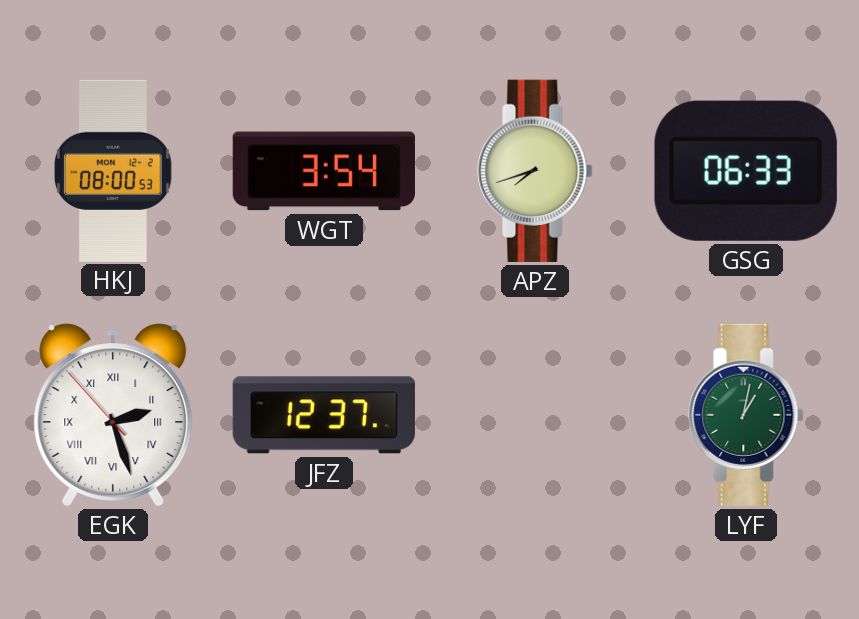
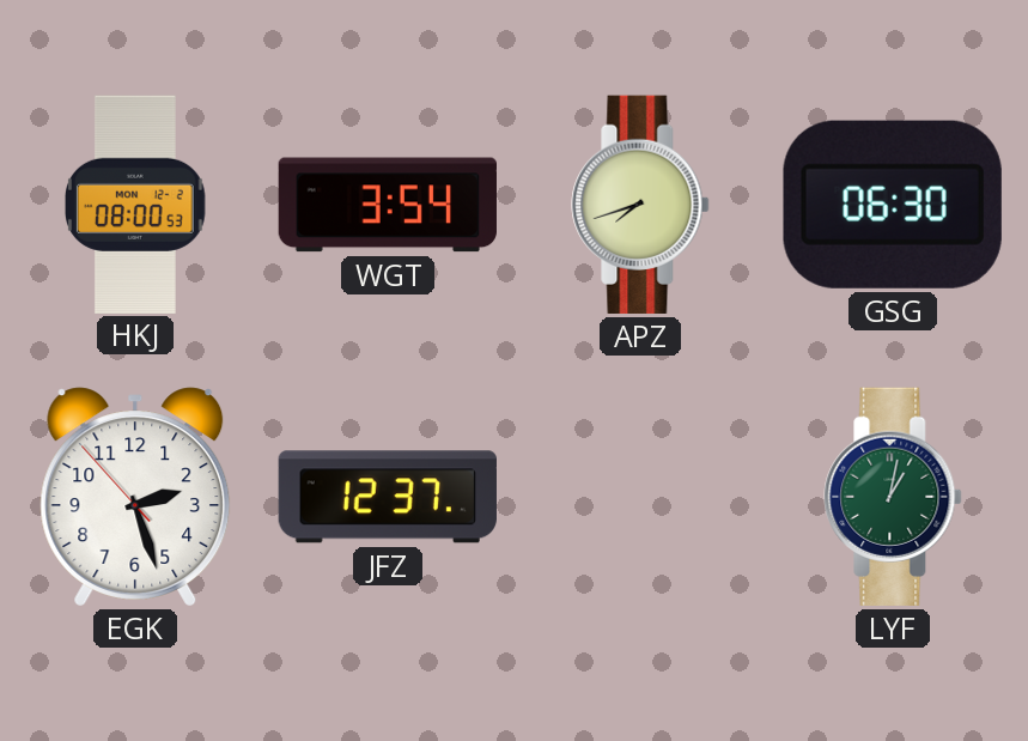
GSG: 06:33 -> 06:30 (893, 205)
EGK numerals: Roman -> Arabic (135, 497)
